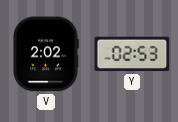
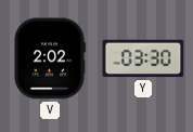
Y: 02:53 -> 03:30 (143, 58)
